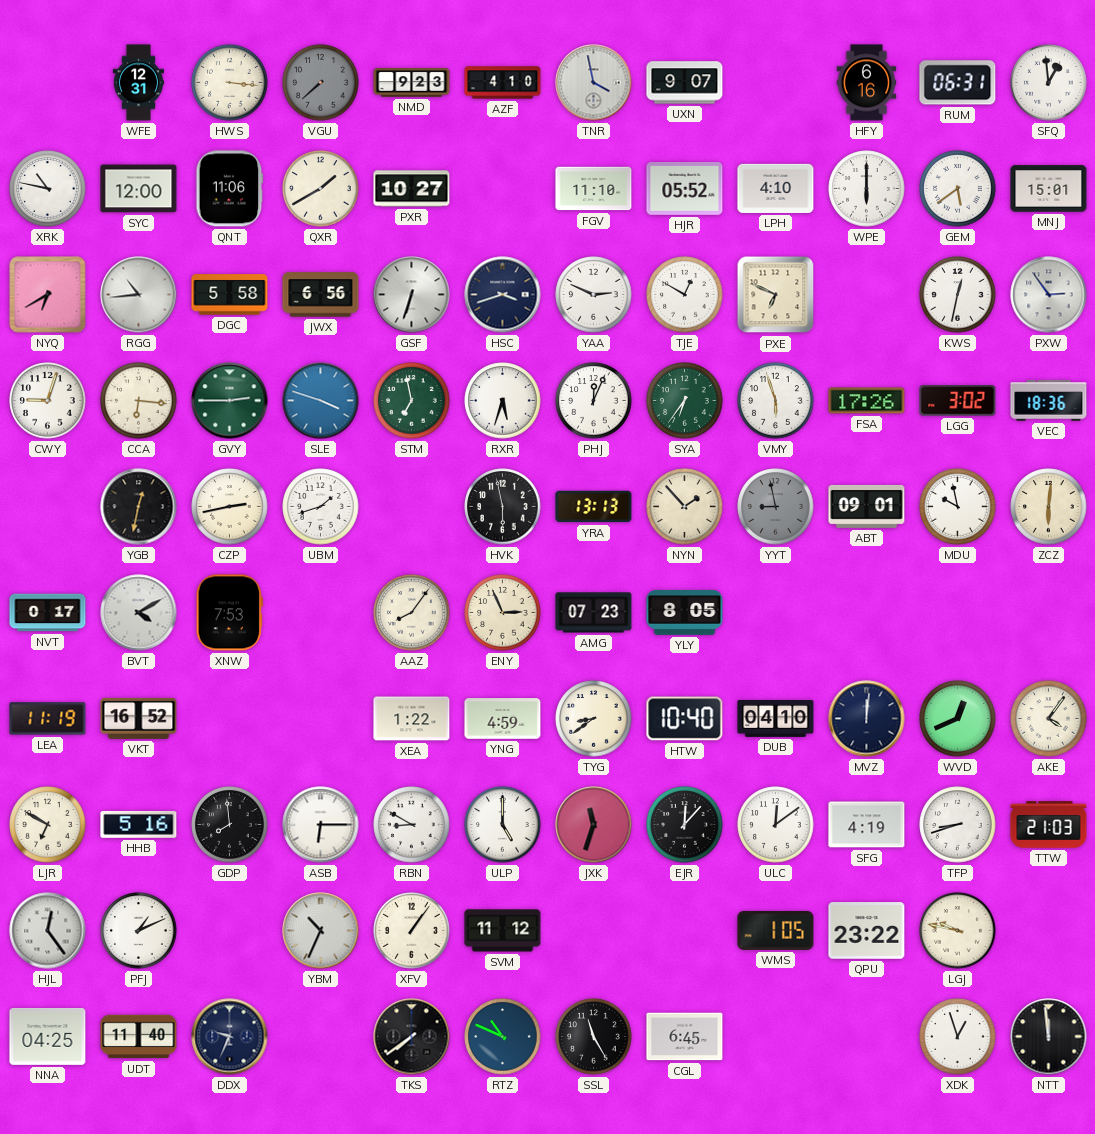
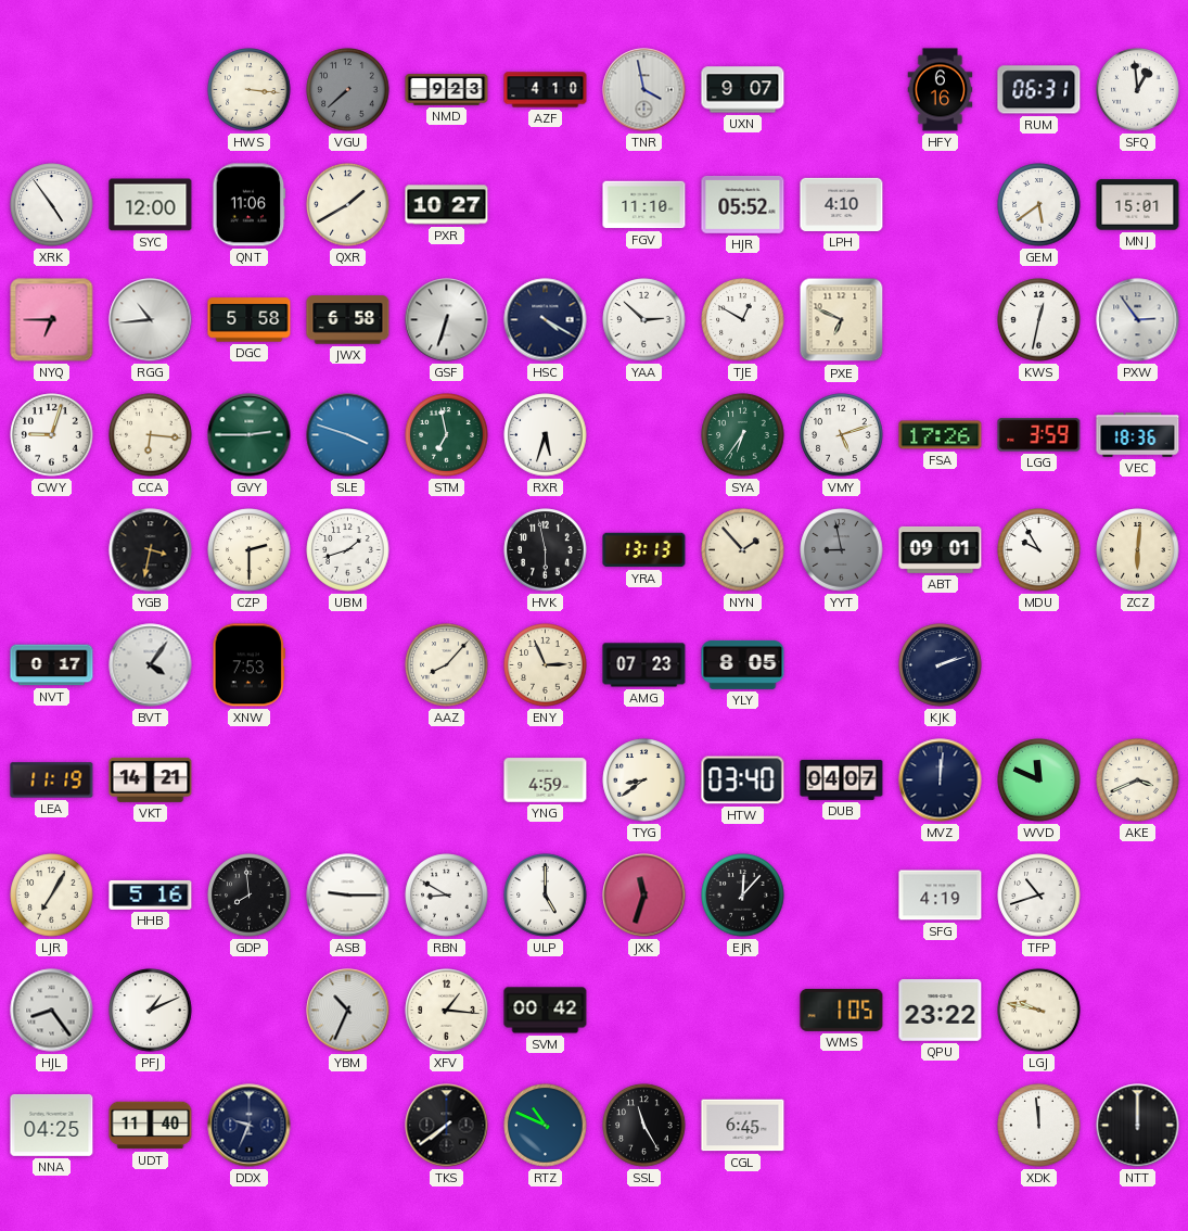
WFE: 12:31 -> none (139, 83)
XRK: 10:47 -> 4:54 (52, 205)
WPE: 6:00 -> none (867, 189)
NYQ: 6:40 -> 6:45 (52, 320)
JWX: 6:56 -> 6:58 (348, 320)
HSC: 3:42 -> 4:20 (546, 320)
YAA: 2:49 -> 2:52 (644, 320)
PHJ: 12:04 -> none (594, 401)
VMY: 5:57 -> 5:12 (842, 435)
LGG: 3:02 -> 3:59 (1039, 435)
YGB: 12:32 -> 3:32 (151, 550)
CZP: 2:43 -> 2:30 (250, 550)
MDU: 9:58 -> 9:55 (1039, 550)
BVT: 4:10 -> 4:06 (151, 665)
AAZ: 8:06 -> 8:07 (447, 665)
KJK: none -> 2:12 (941, 665)
VKT: 16:52 -> 14:21 (151, 779)
XEA: 1:22 -> none (412, 719)
HTW: 10:40 -> 03:40 (743, 781)
DUB: 04:10 -> 04:07 (842, 779)
WVD: 12:41 -> 11:49 (1039, 781)
AKE: 4:06 -> 3:41 (1138, 781)
LJR: 6:50 -> 7:05 (52, 896)
ASB: 6:15 -> 9:15 (348, 896)
ULC: 12:09 -> none (776, 825)
TFP: 8:42 -> 10:42 (1039, 896)
TTW: 21:03 -> none (1049, 825)
HJL: 12:24 -> 8:24 (52, 1011)
XFV: 1:06 -> 1:16 (447, 1011)
SVM: 11:12 -> 00:42 (546, 1011)
XDK: 12:57 -> 11:59 (1039, 1126)
NTT: 11:59 -> 12:00 (1138, 1126)
